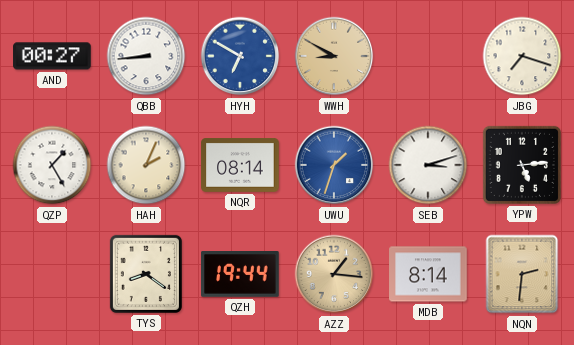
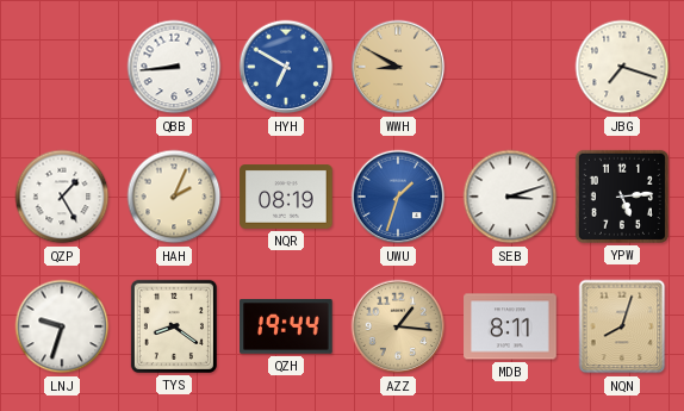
AND: 00:27 -> none (52, 56)
NQR: 08:14 -> 08:19 (286, 198)
LNJ: none -> 9:33 (62, 326)
MDB: 8:14 -> 8:11 (510, 326)
NQN: 2:31 -> 8:03 (622, 326)
